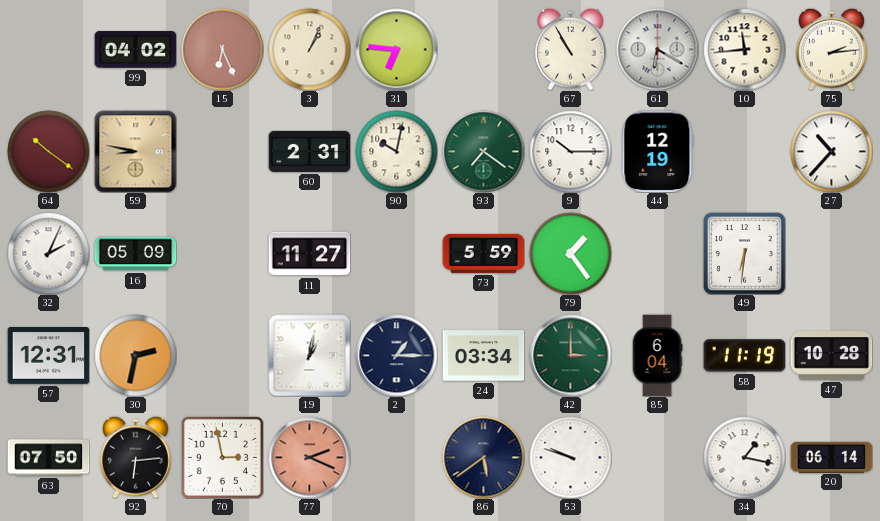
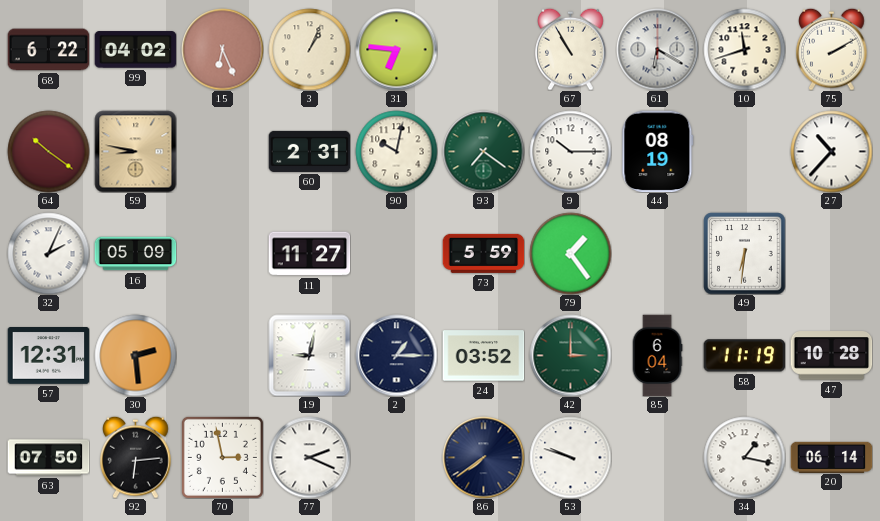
68: none -> 6:22 (48, 50)
10: 11:44 -> 11:42 (744, 49)
75: 2:14 -> 2:10 (832, 49)
44: 12:19 -> 08:19 (658, 151)
30: 2:32 -> 2:29 (135, 355)
19: 1:02 -> 9:02 (309, 355)
24: 03:34 -> 03:52 (483, 356)
77 dial: salmon -> white (309, 457)
86: 5:39 -> 7:39 (483, 457)
